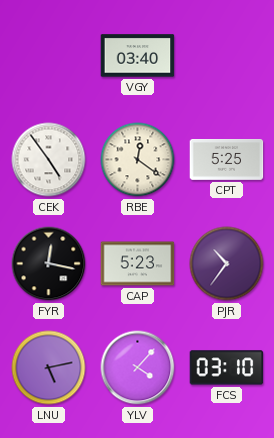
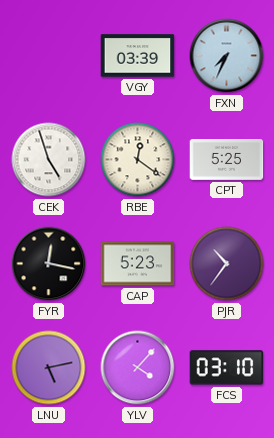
VGY: 03:40 -> 03:39 (138, 56)
FXN: none -> 7:34 (227, 56)
CEK: 4:54 -> 4:57 (49, 160)
